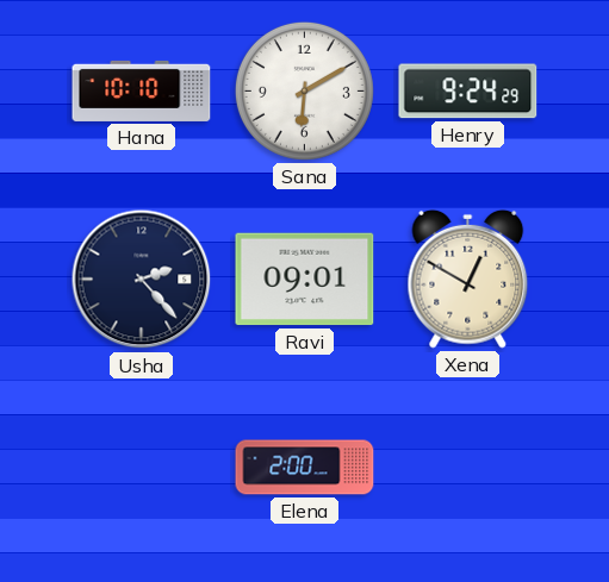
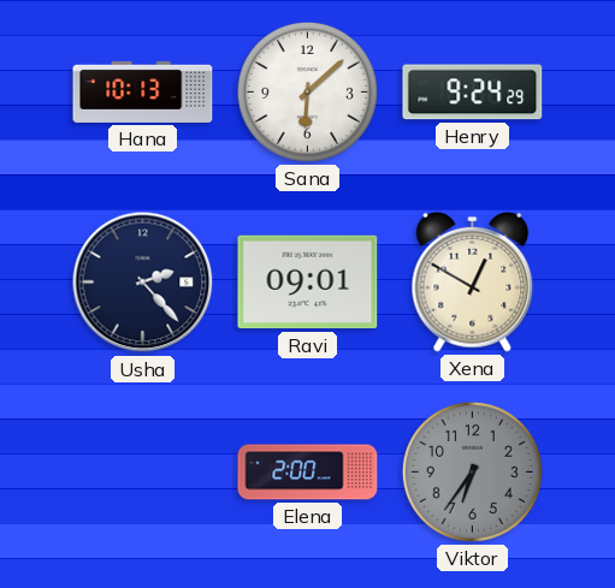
Hana: 10:10 -> 10:13 (143, 91)
Sana: 6:10 -> 6:08 (307, 91)
Viktor: none -> 6:36 (472, 471)
